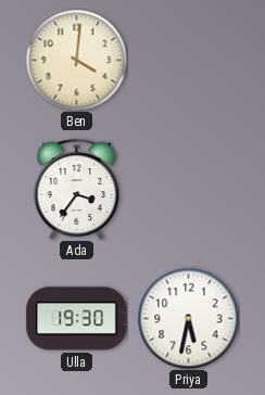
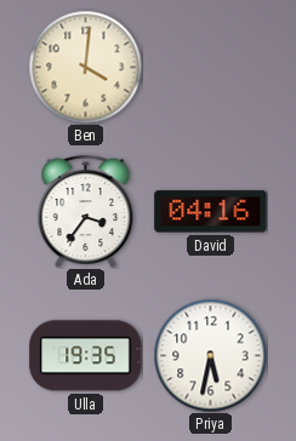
David: none -> 04:16 (211, 212)
Ulla: 19:30 -> 19:35 (86, 356)
